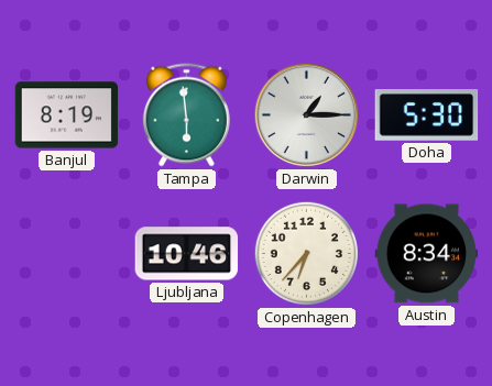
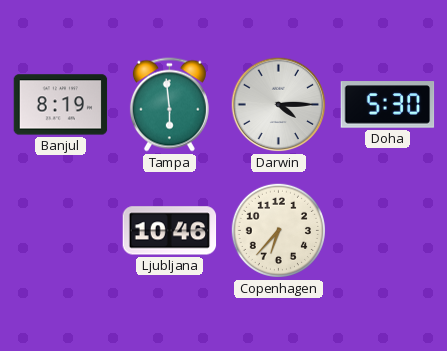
Darwin: 1:15 -> 4:15 (279, 105)
Austin: 8:34 -> none (427, 254)
